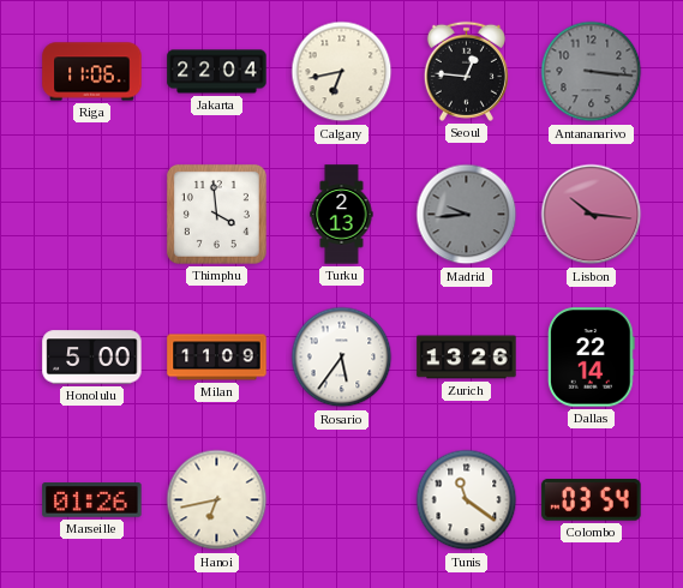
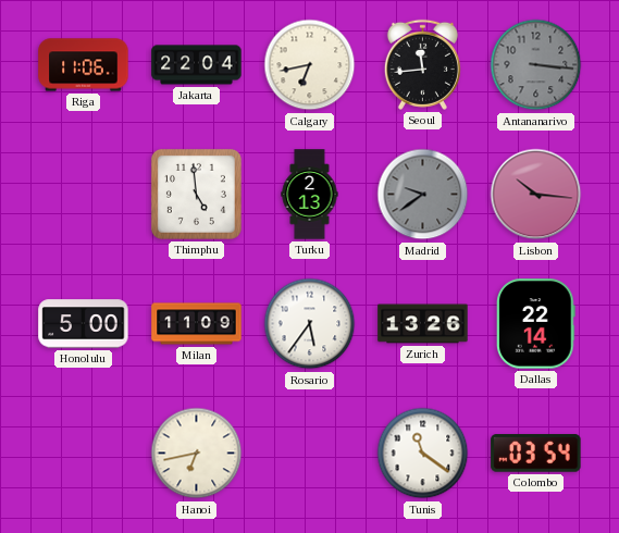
Seoul: 12:46 -> 11:44 (422, 64)
Thimphu: 3:59 -> 4:59 (196, 194)
Madrid: 9:44 -> 9:39 (423, 195)
Marseille: 01:26 -> none (92, 500)
